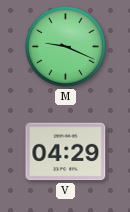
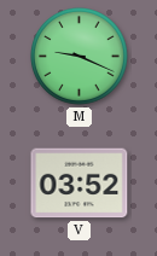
V: 04:29 -> 03:52 (80, 184)
